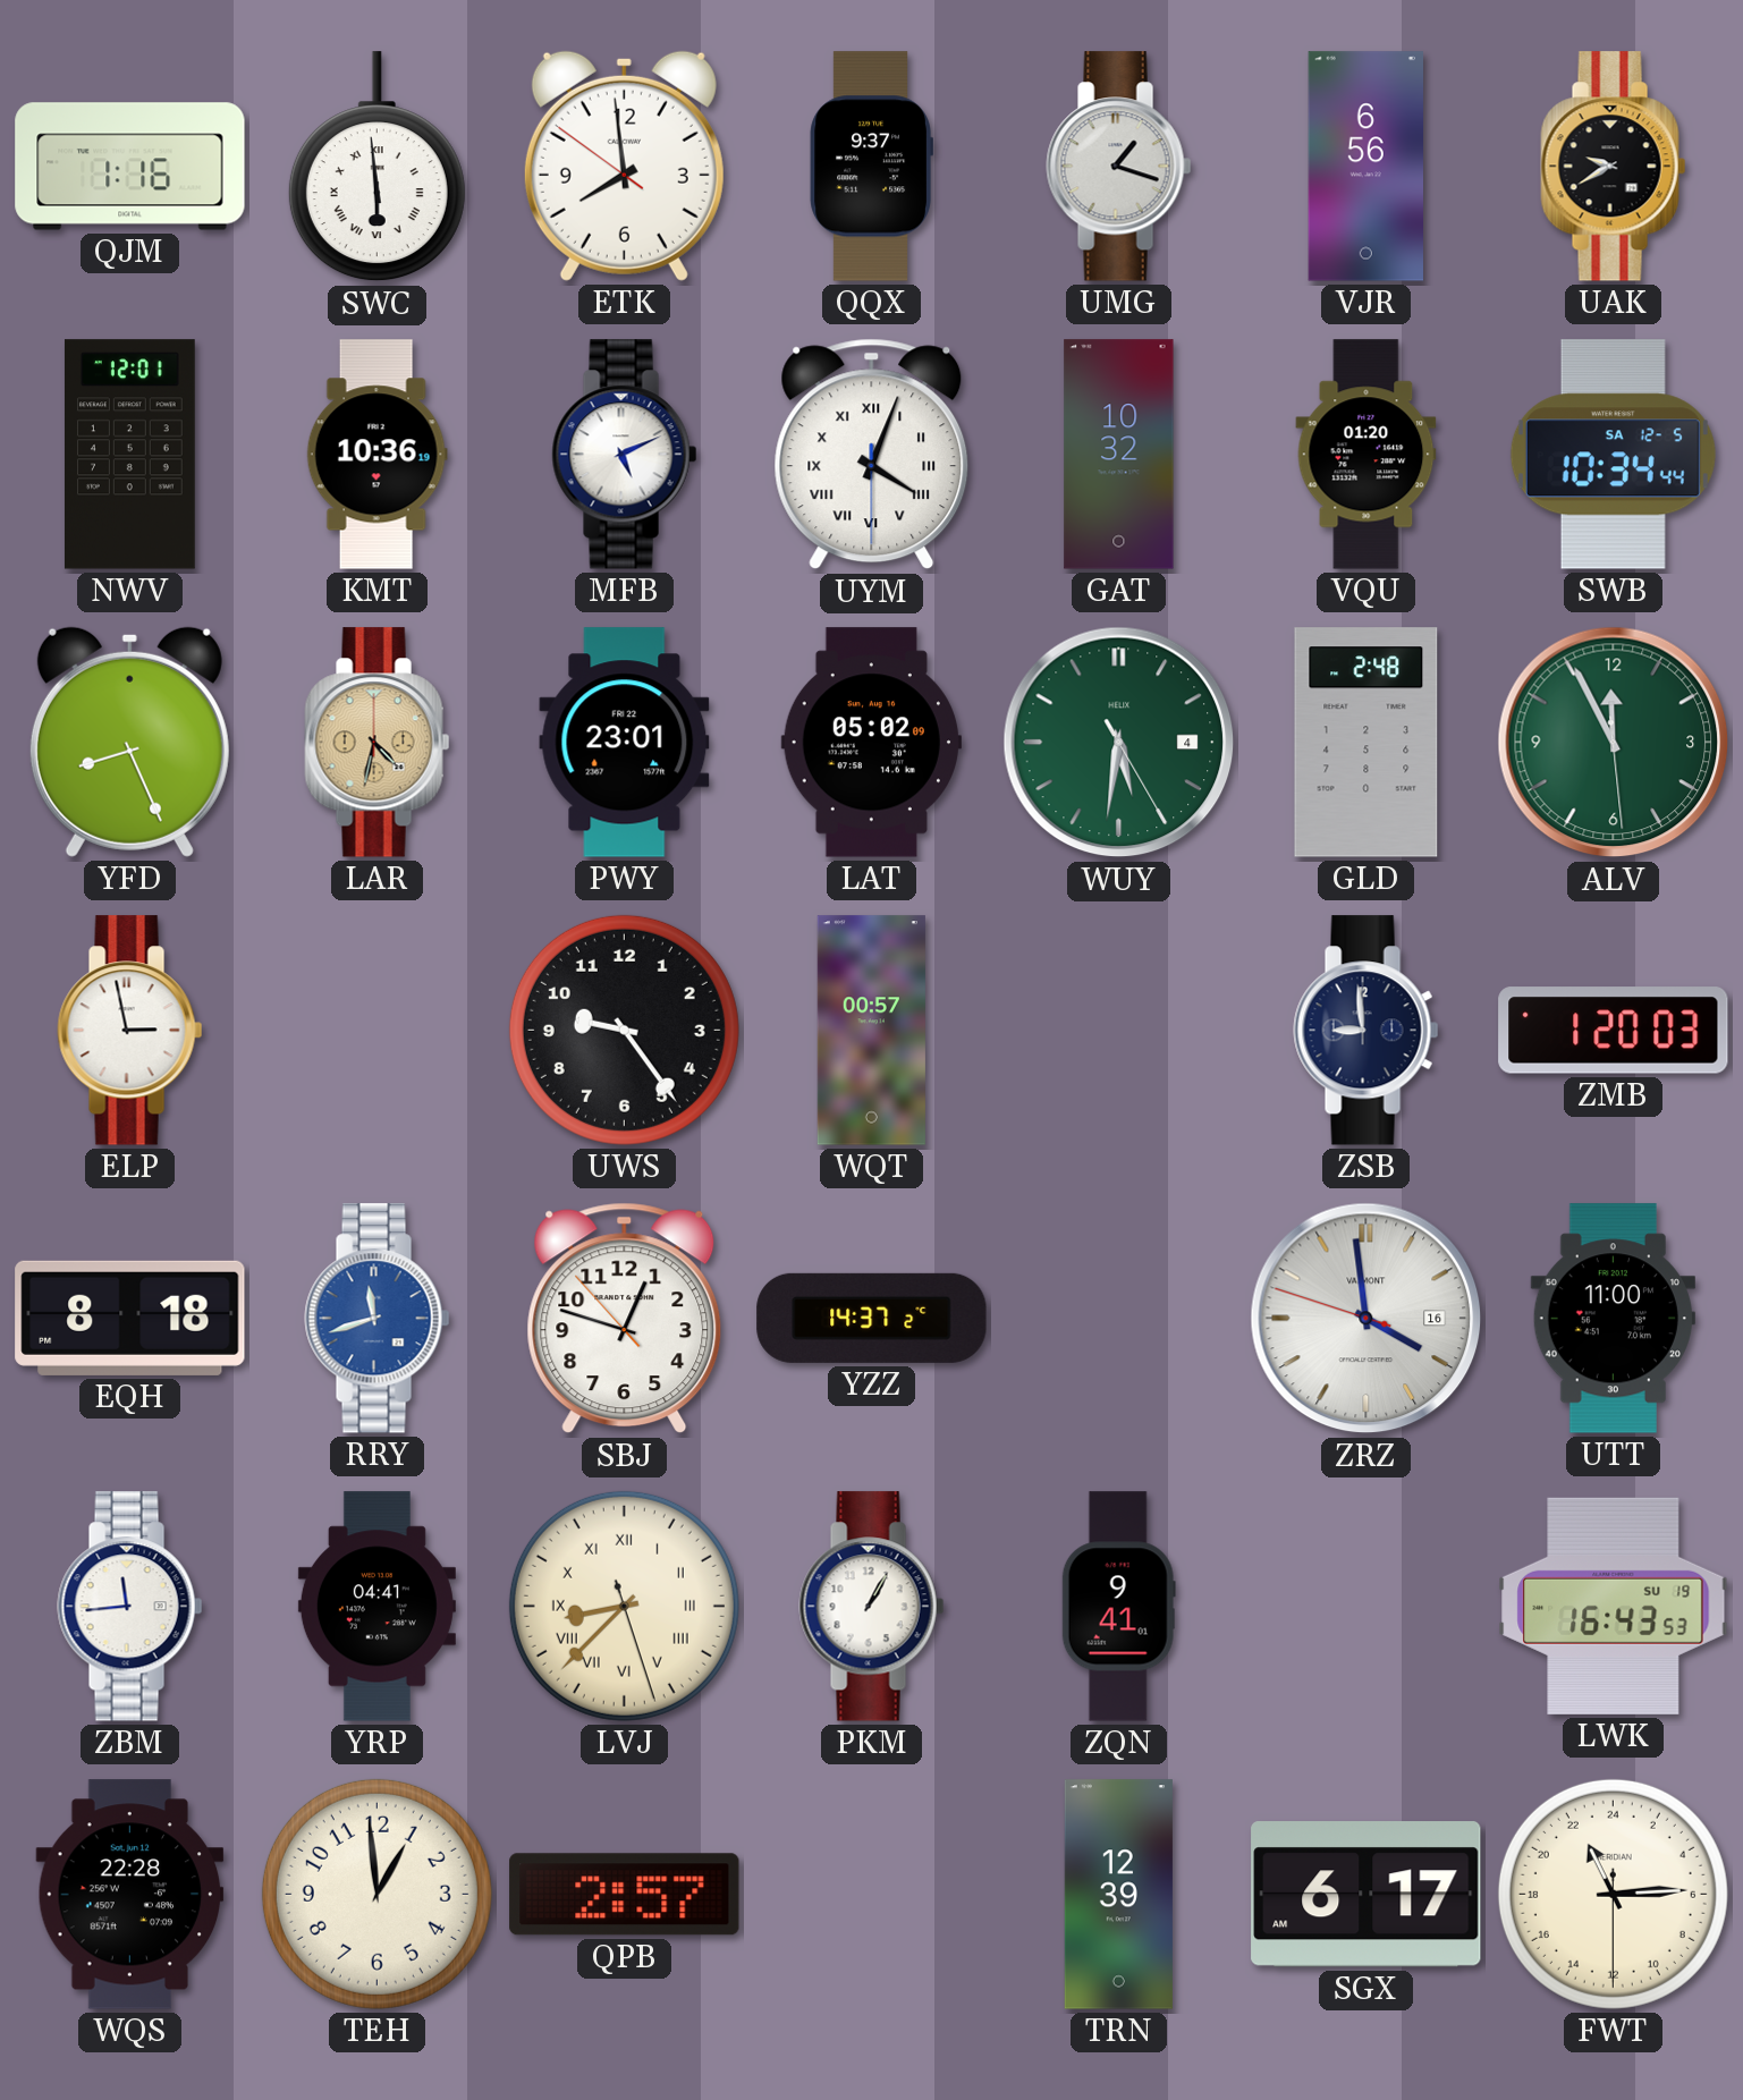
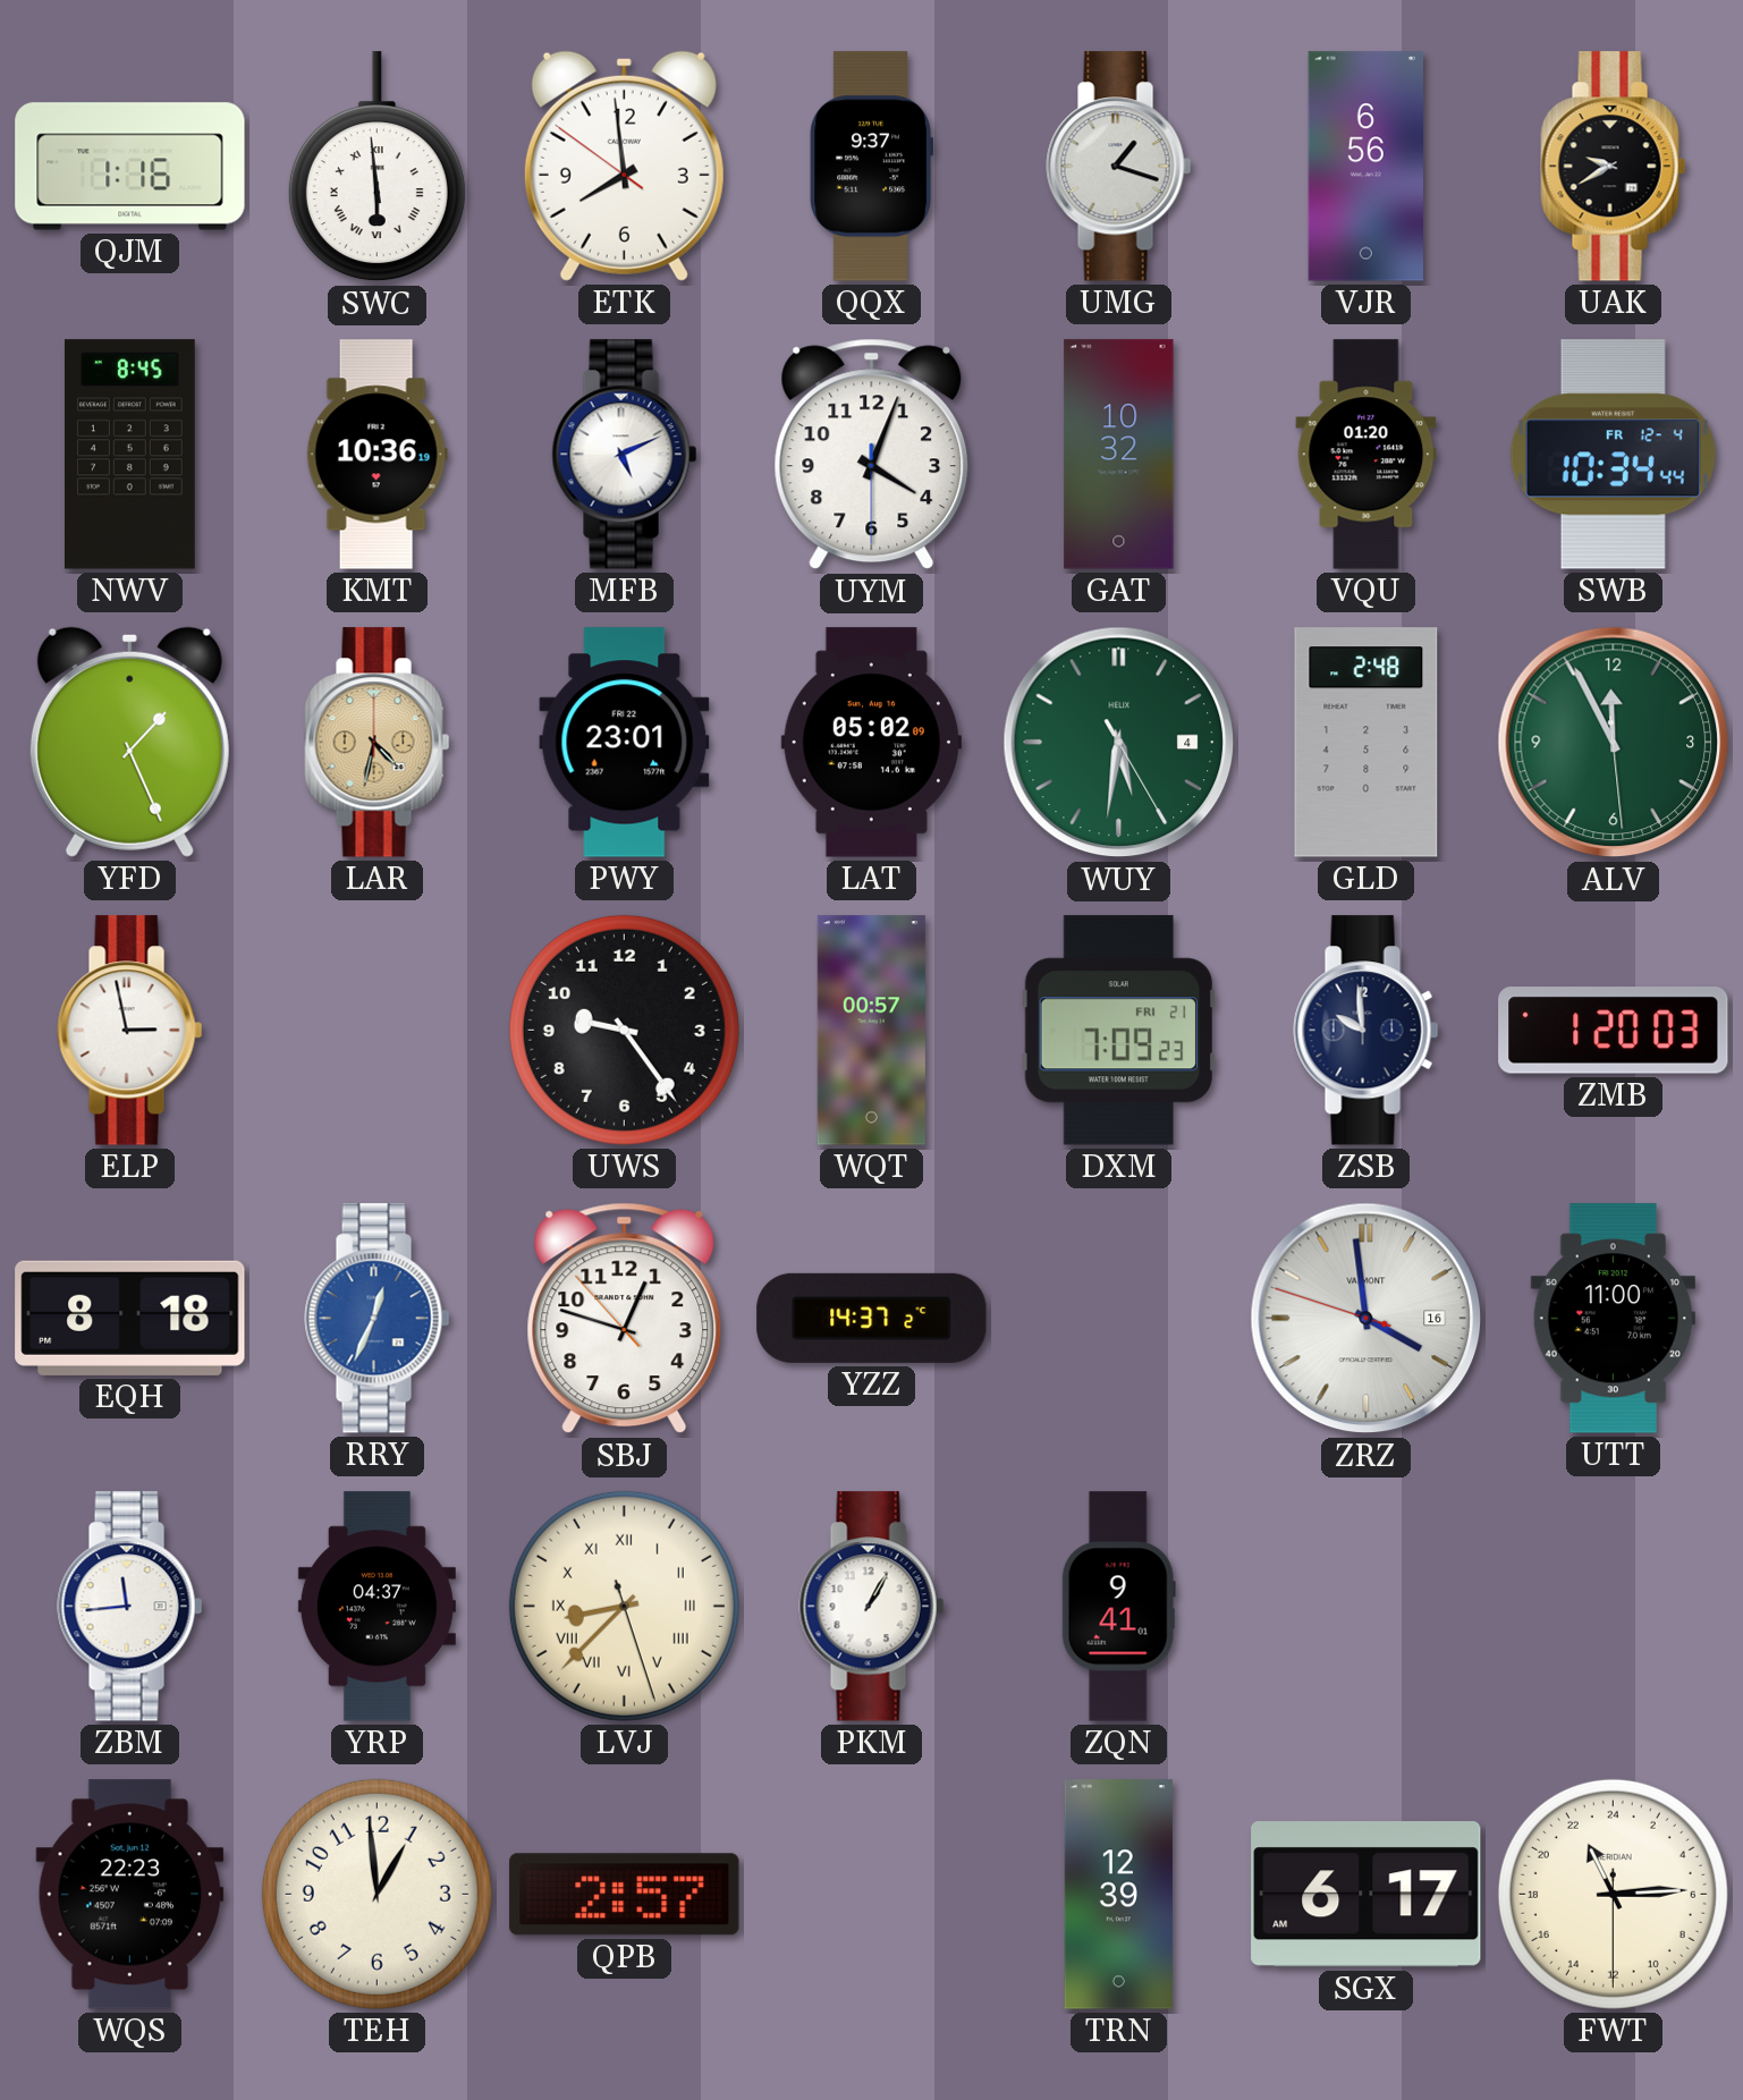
NWV: 12:01 -> 8:45 (129, 455)
UYM numerals: Roman -> Arabic (872, 455)
SWB date: SA 12-5 -> FR 12-4 (1613, 455)
YFD: 8:26 -> 1:26 (129, 742)
DXM: none -> 7:09 (1118, 1031)
ZSB: 8:59 -> 9:59 (1367, 1031)
RRY: 11:42 -> 12:34 (378, 1319)
YRP: 04:41 -> 04:37 (376, 1607)
LWK: 16:43 -> none (1614, 1606)
WQS: 22:28 -> 22:23 (130, 1895)
